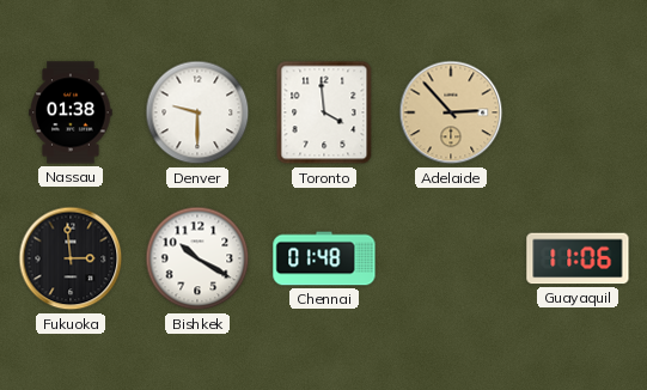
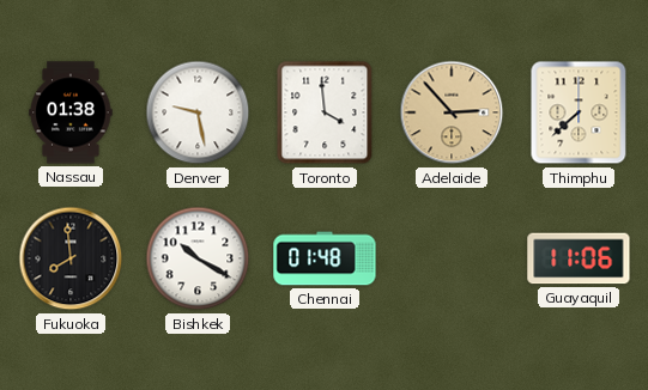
Denver: 9:30 -> 9:28 (198, 112)
Thimphu: none -> 7:38 (579, 112)
Fukuoka: 2:59 -> 7:59 (71, 258)
